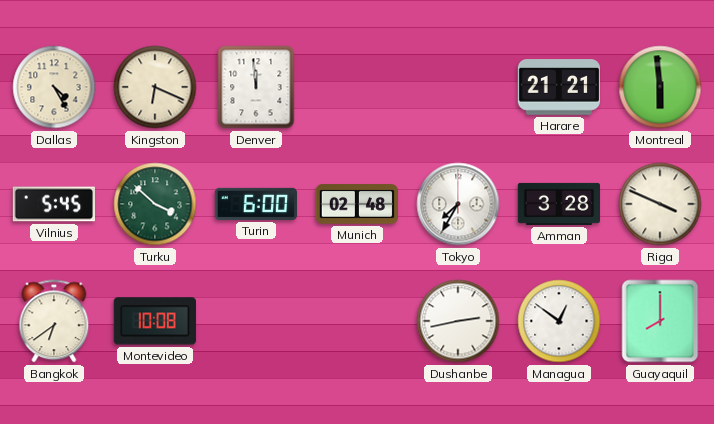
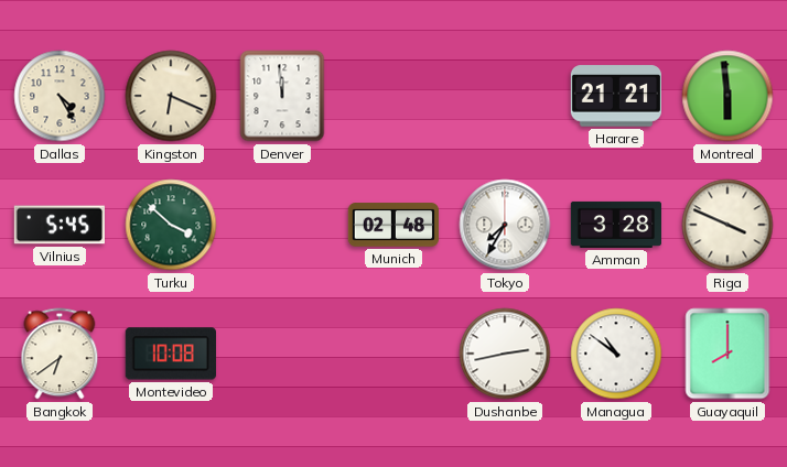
Turin: 6:00 -> none (255, 204)
Managua: 12:51 -> 10:51 (616, 354)
